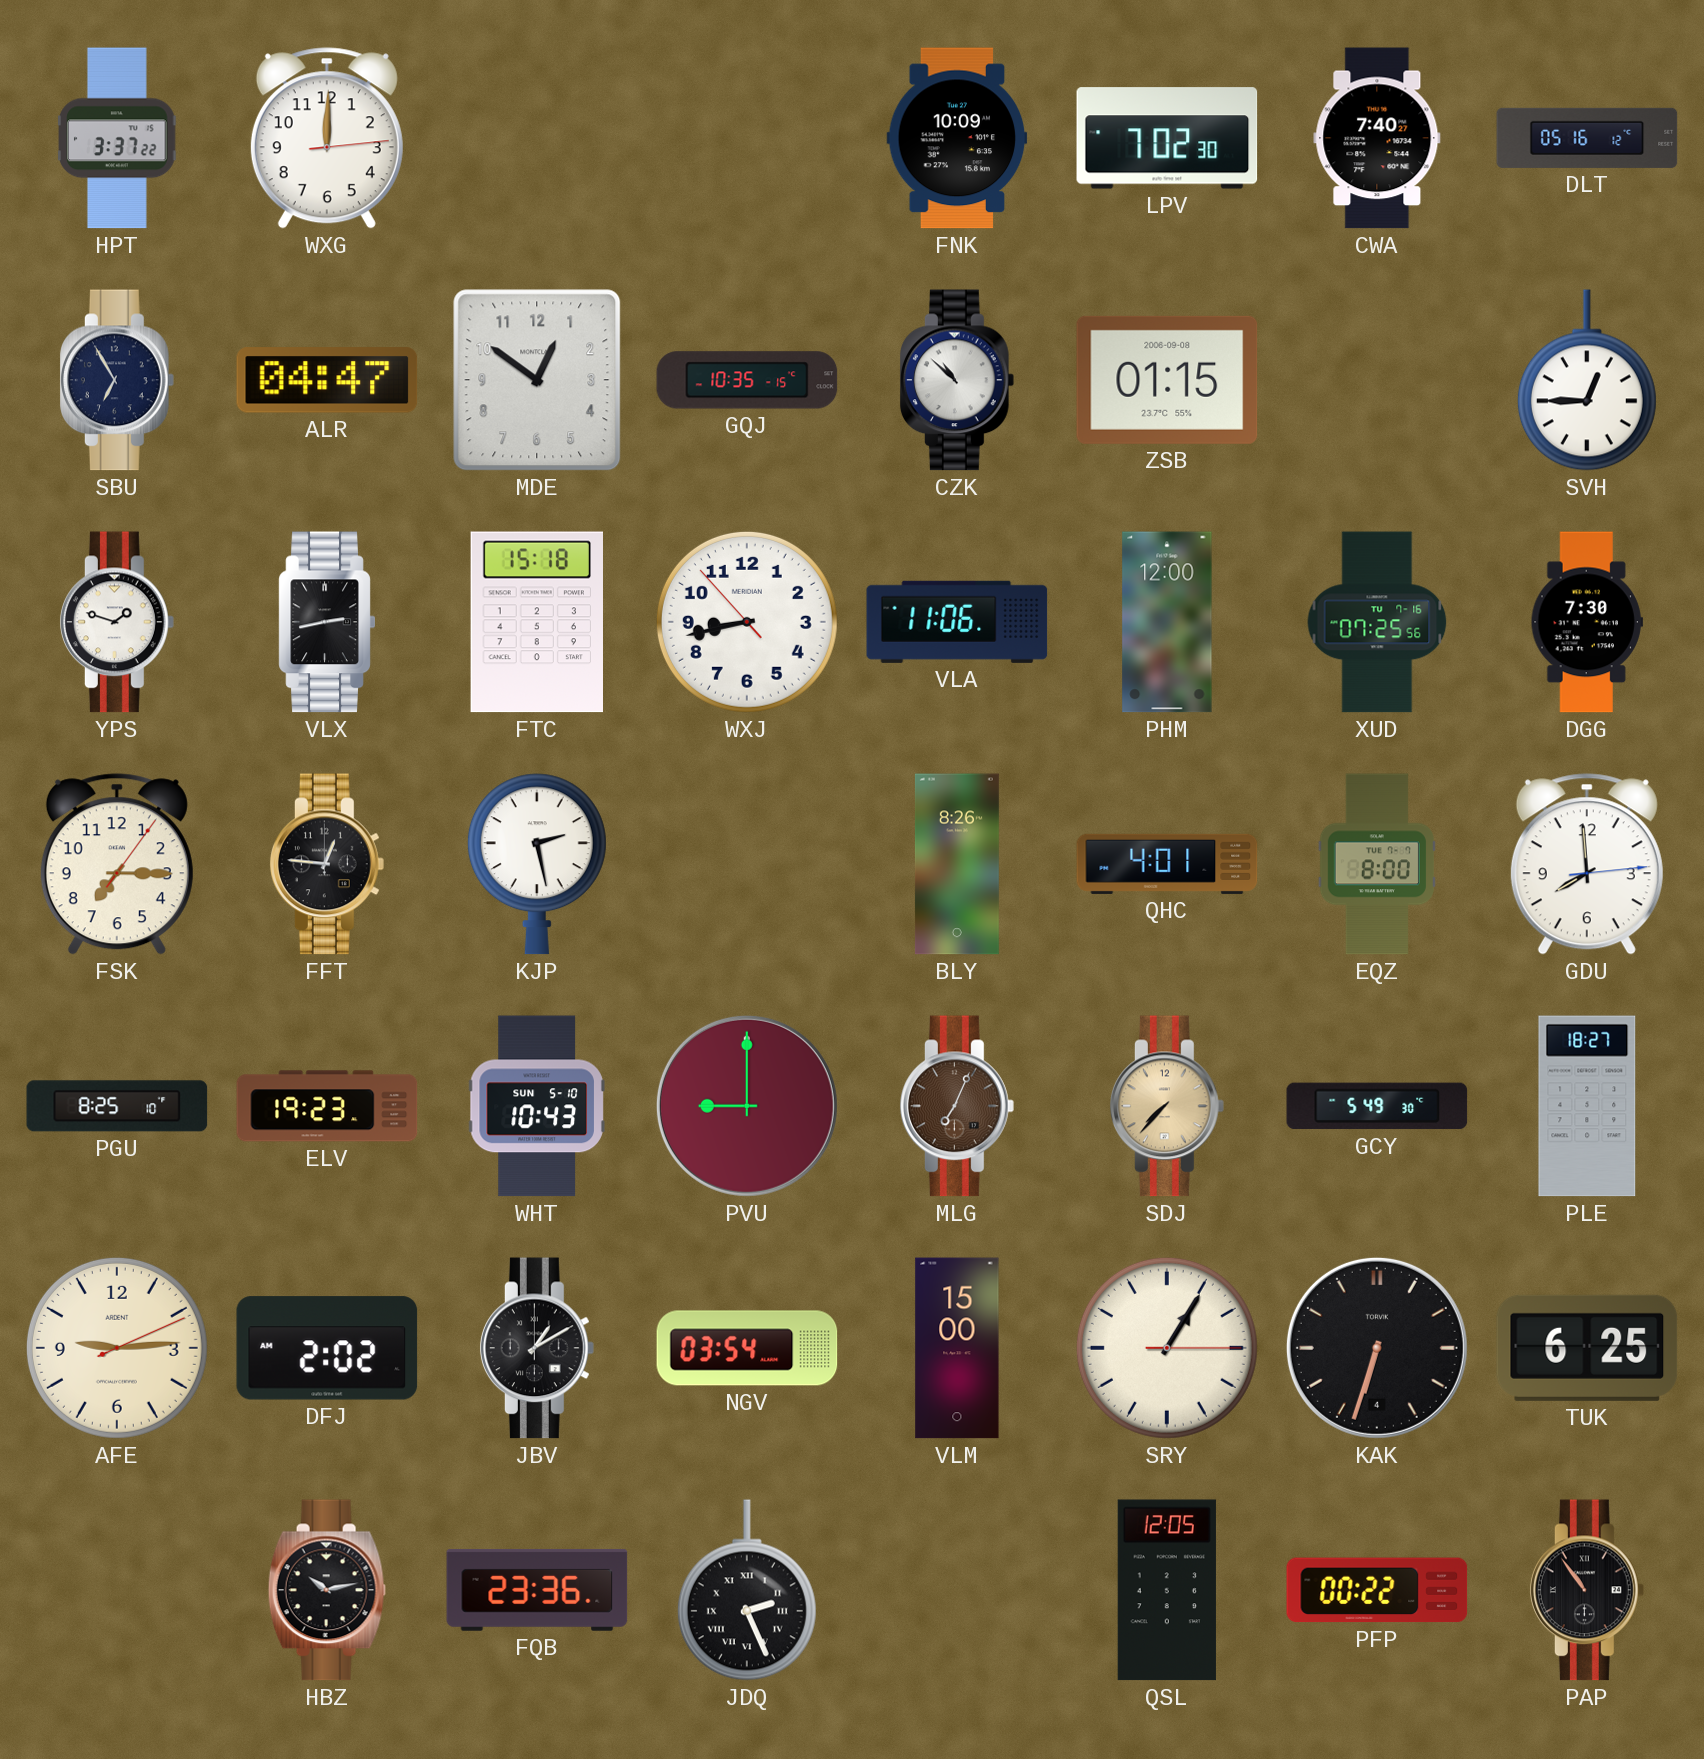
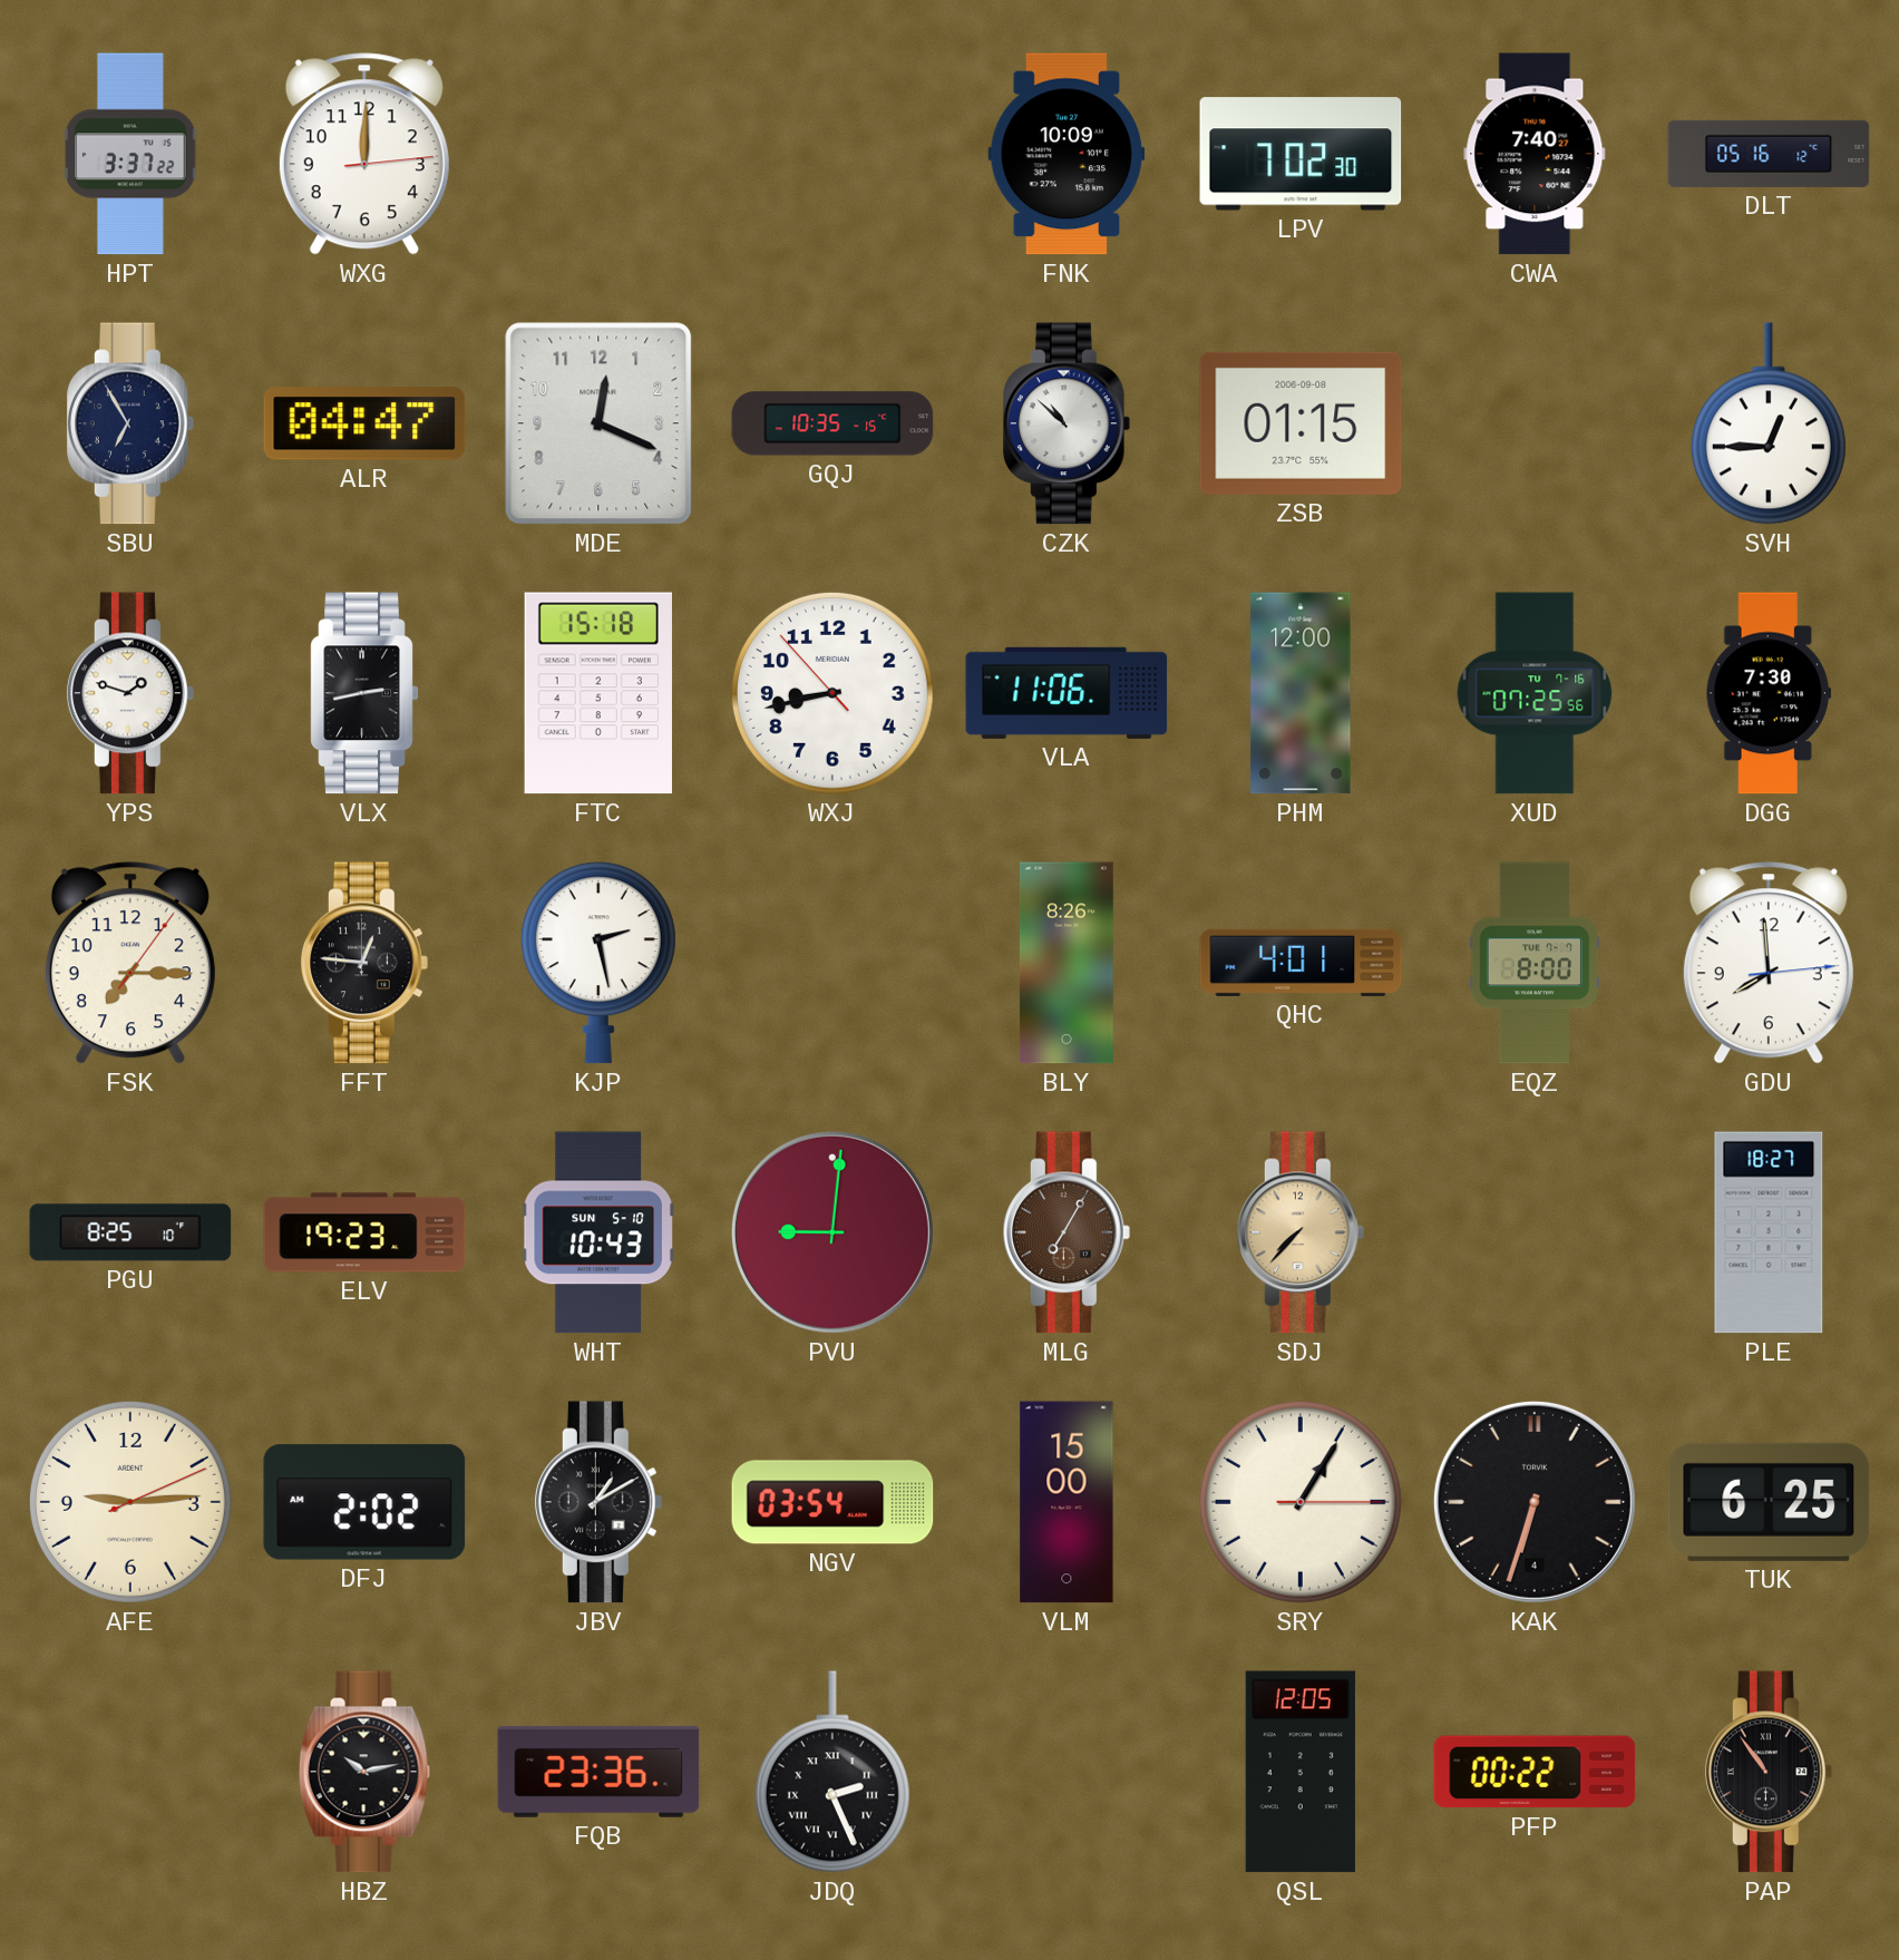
MDE: 12:51 -> 12:19 (598, 423)
PVU: 9:00 -> 9:01 (832, 1232)
MLG: 7:04 -> 7:05 (1067, 1232)
GCY: 5:49 -> none (1377, 1106)
